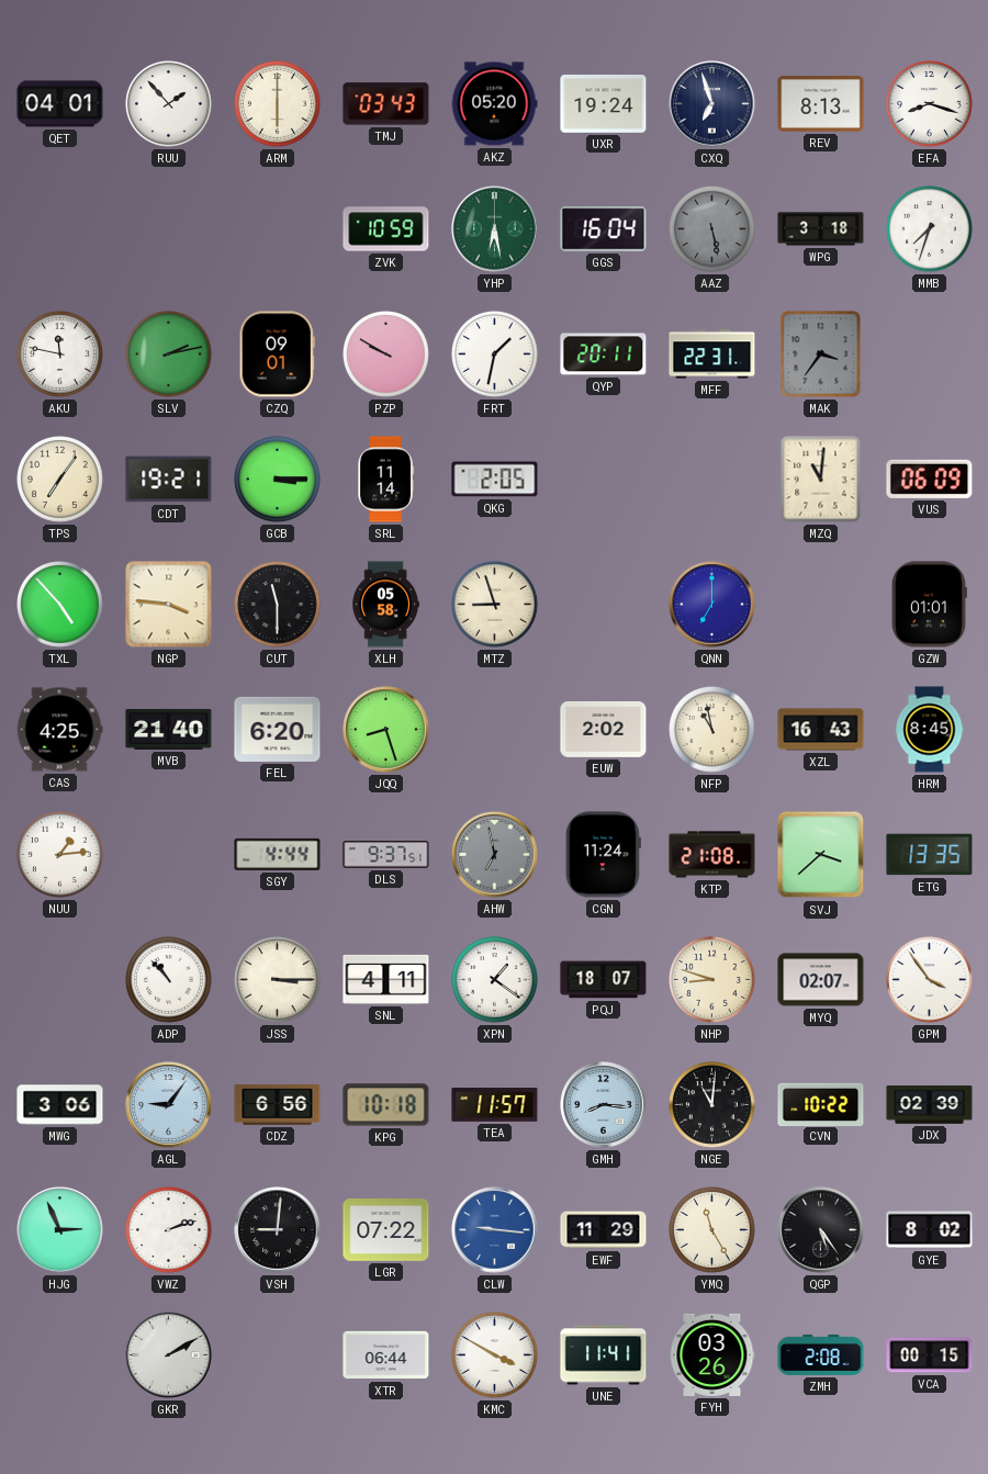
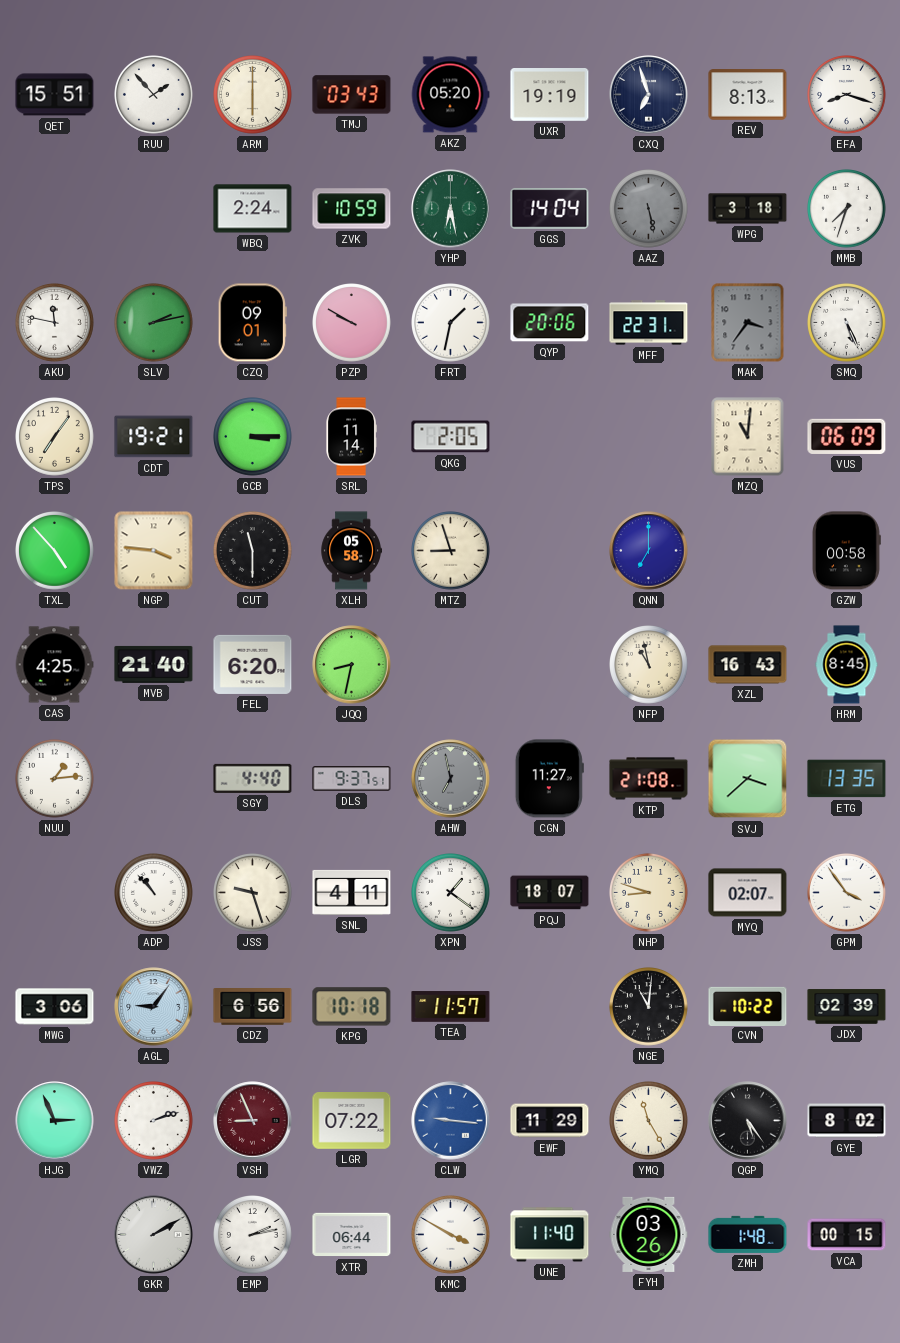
QET: 04:01 -> 15:51 (55, 95)
UXR: 19:24 -> 19:19 (550, 95)
WBQ: none -> 2:24 (253, 209)
GGS: 16:04 -> 14:04 (550, 209)
QYP: 20:11 -> 20:06 (550, 323)
SMQ: none -> 5:26 (847, 323)
GZW: 01:01 -> 00:58 (846, 551)
JQQ: 8:27 -> 8:32 (352, 665)
EUW: 2:02 -> none (604, 729)
SGY: 4:44 -> 4:40 (253, 778)
CGN: 11:24 -> 11:27 (549, 779)
JSS: 3:15 -> 9:27 (253, 893)
GMH: 8:16 -> none (604, 1105)
VSH: 9:01 -> 8:56 (253, 1121)
VSH dial: black -> burgundy (253, 1121)
EMP: none -> 2:13 (253, 1235)
UNE: 11:41 -> 11:40 (550, 1235)
ZMH: 2:08 -> 1:48 (748, 1234)
